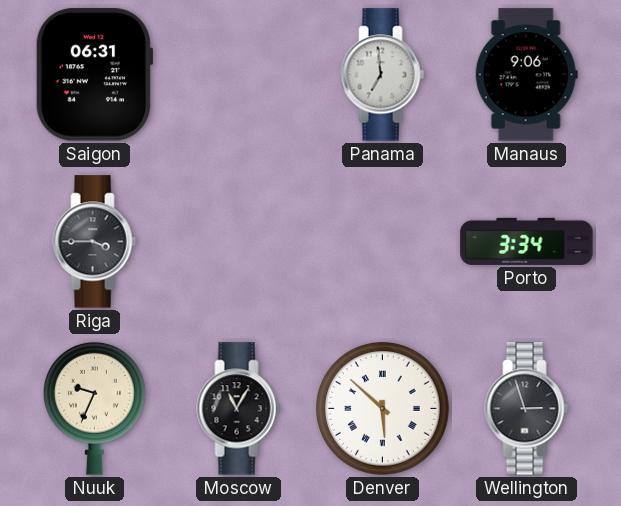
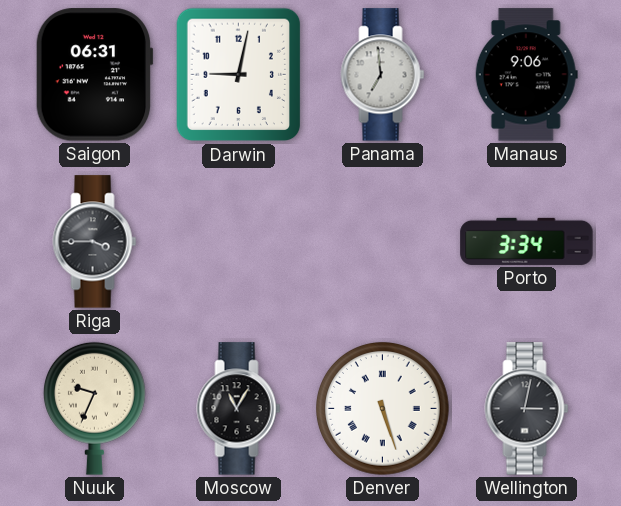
Darwin: none -> 9:02 (239, 75)
Denver: 5:52 -> 5:27 (383, 409)
Wellington: 2:57 -> 3:02 (527, 409)
